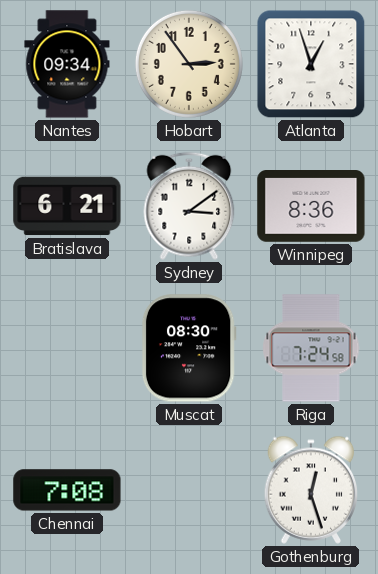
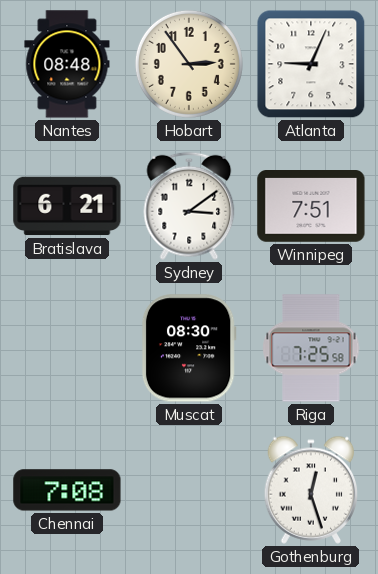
Nantes: 09:34 -> 08:48 (67, 64)
Atlanta: 12:57 -> 9:04 (311, 64)
Winnipeg: 8:36 -> 7:51 (311, 206)
Riga: 7:24 -> 7:25 (311, 348)
